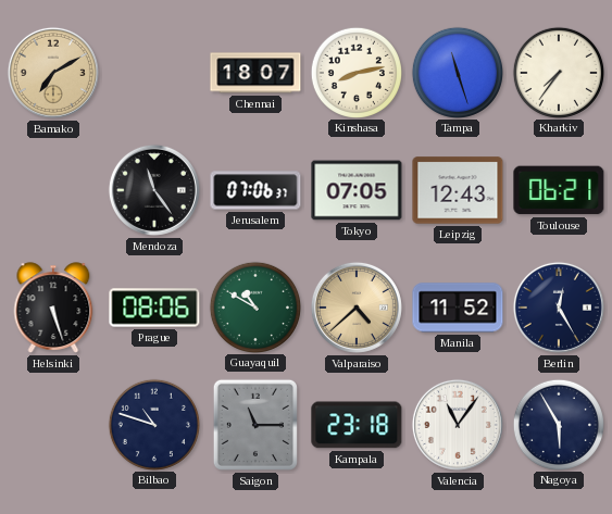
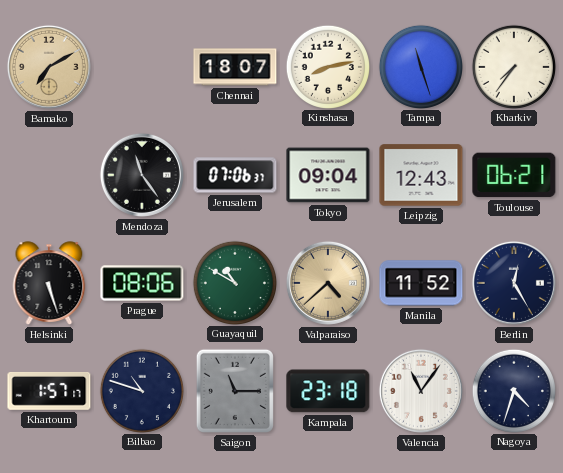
Tokyo: 07:05 -> 09:04 (328, 175)
Khartoum: none -> 1:57 (49, 391)
Nagoya: 5:55 -> 4:33 (513, 390)
